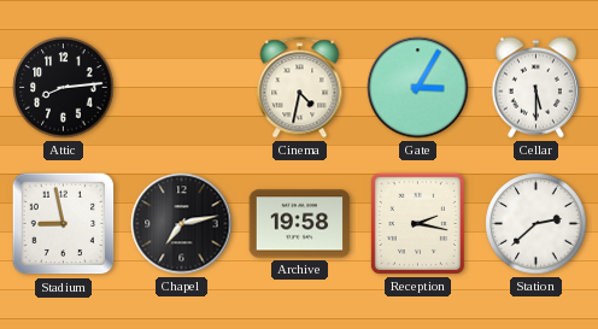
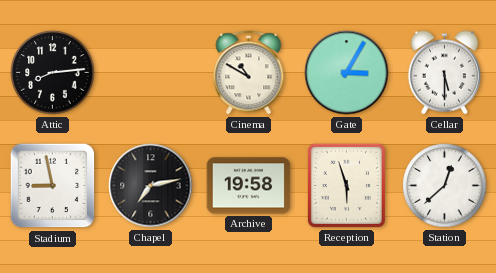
Cinema: 4:32 -> 10:50 (249, 73)
Reception: 2:17 -> 5:57 (346, 185)
Station: 2:38 -> 12:38 (445, 186)
